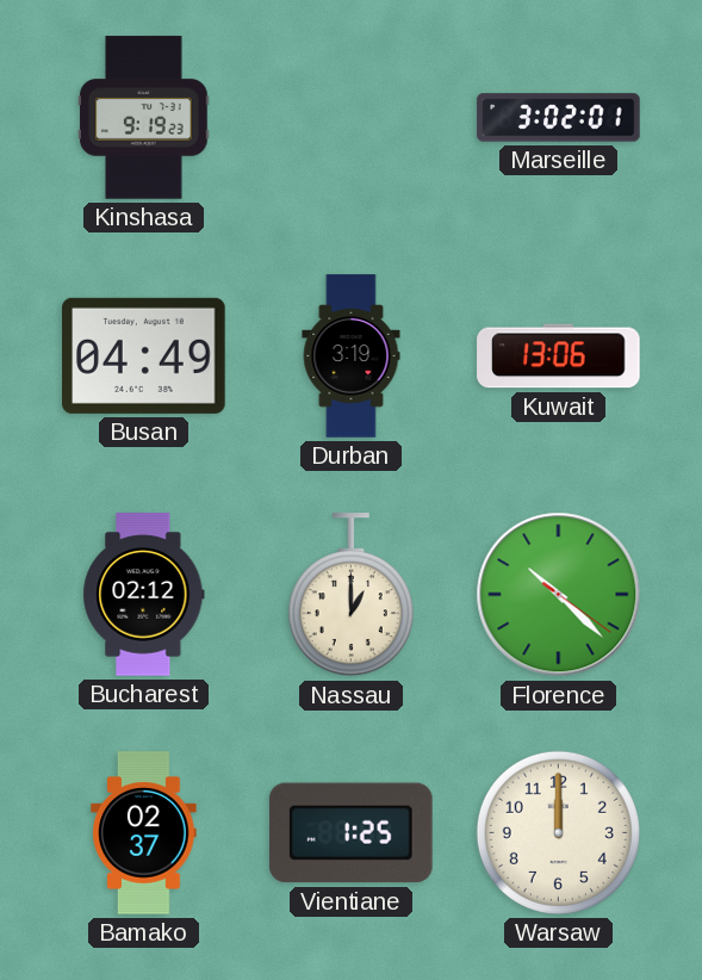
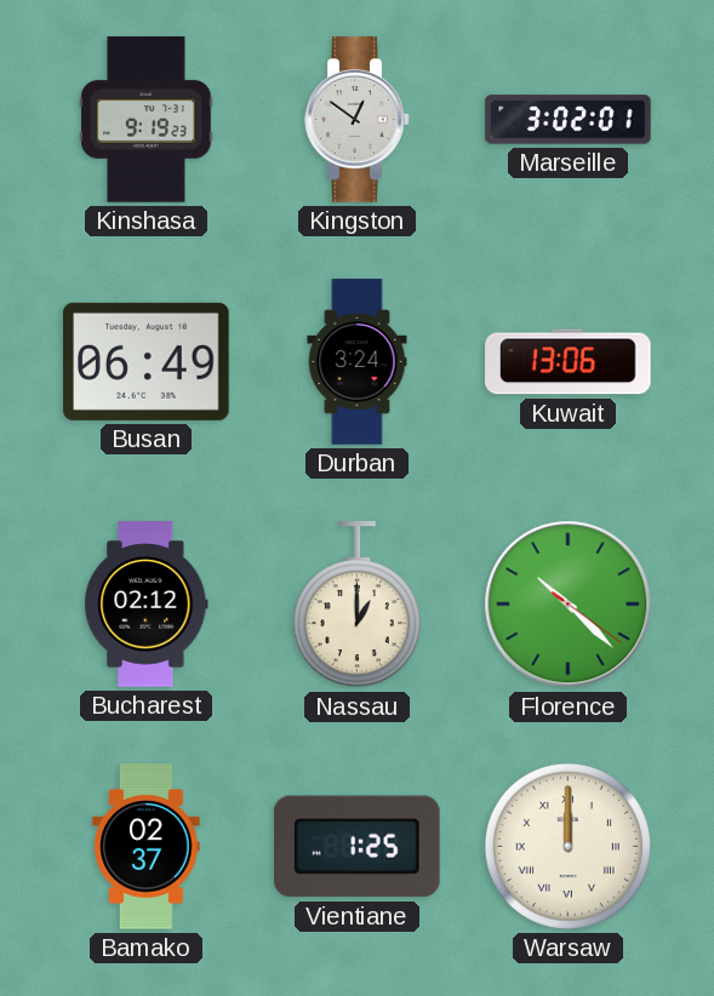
Kingston: none -> 12:51 (358, 120)
Busan: 04:49 -> 06:49 (147, 361)
Durban: 3:19 -> 3:24 (358, 362)
Warsaw numerals: Arabic -> Roman (567, 846)
